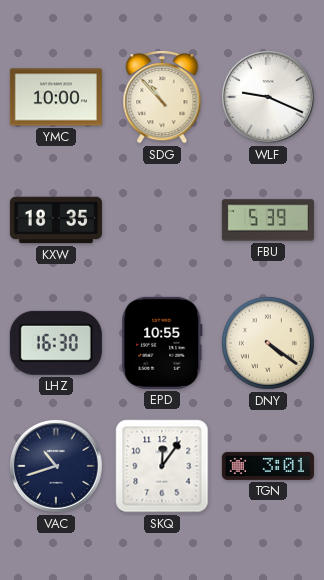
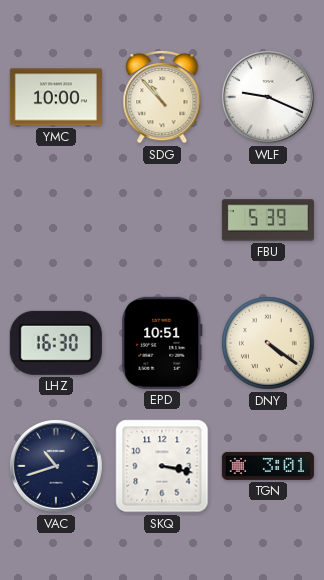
KXW: 18:35 -> none (56, 220)
EPD: 10:55 -> 10:51 (162, 343)
SKQ: 12:06 -> 3:17 (162, 466)
